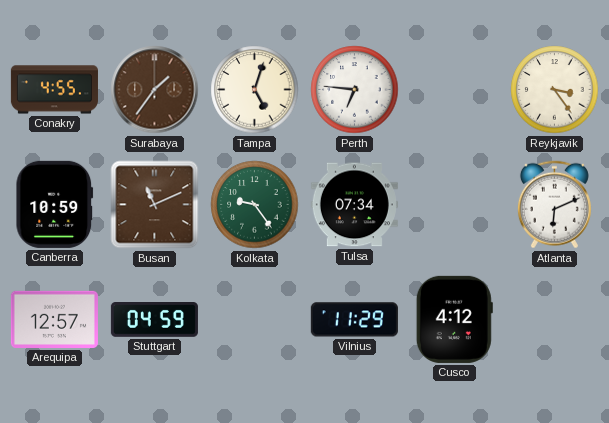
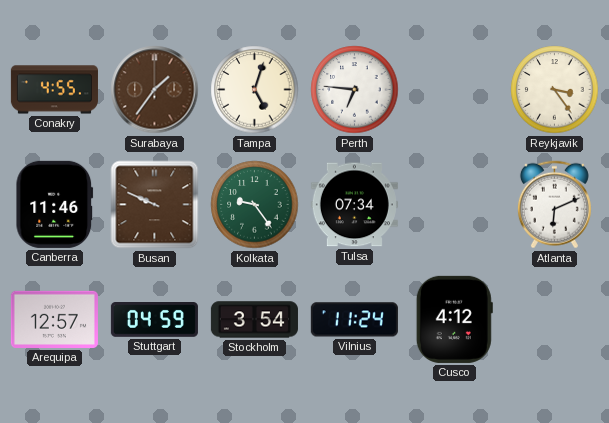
Canberra: 10:59 -> 11:46 (55, 204)
Busan: 11:11 -> 9:49 (155, 205)
Stockholm: none -> 3:54 (254, 320)
Vilnius: 11:29 -> 11:24 (354, 320)
